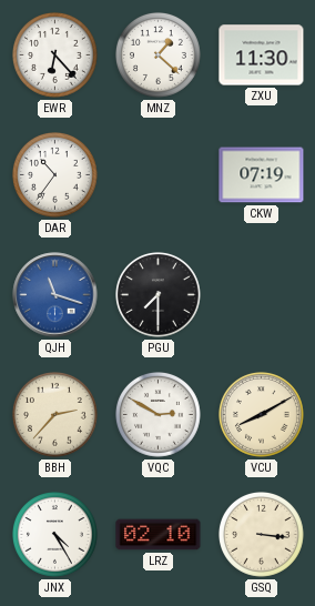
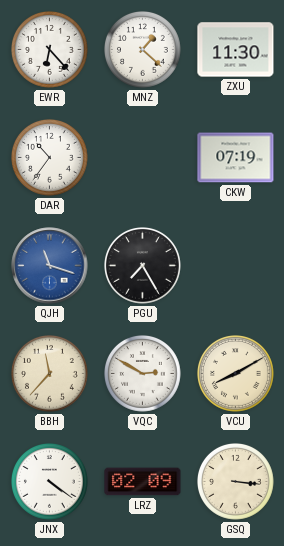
PGU: 7:30 -> 7:25 (143, 266)
BBH: 2:37 -> 11:37 (50, 374)
JNX: 4:25 -> 4:21 (50, 482)
LRZ: 02:10 -> 02:09 (143, 482)
